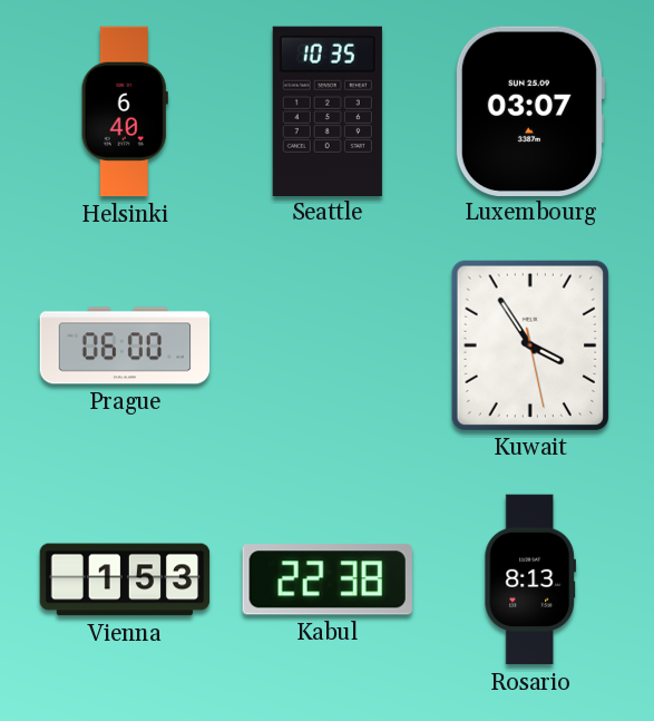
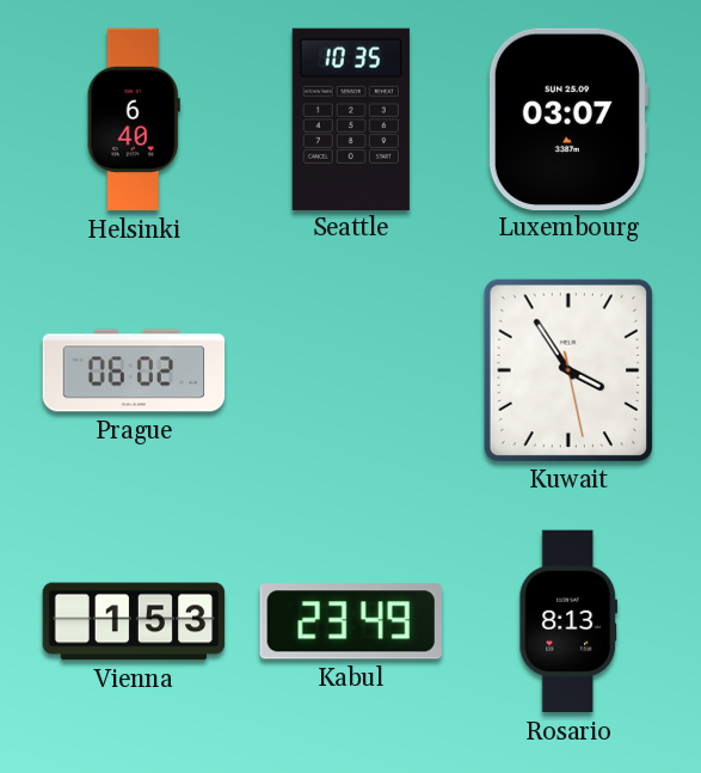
Prague: 06:00 -> 06:02 (134, 370)
Kabul: 22:38 -> 23:49 (351, 621)
